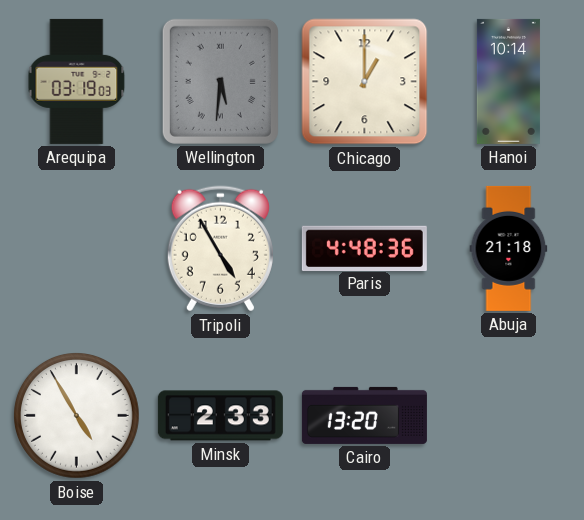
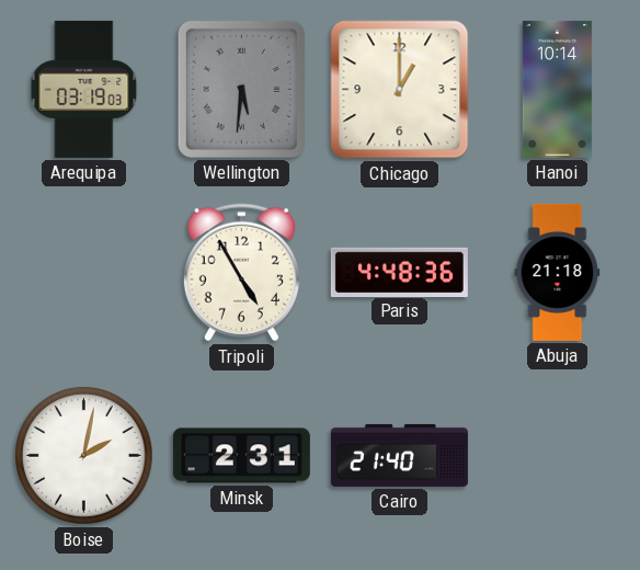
Boise: 4:55 -> 2:02 (84, 456)
Minsk: 2:33 -> 2:31 (241, 456)
Cairo: 13:20 -> 21:40 (399, 455)
